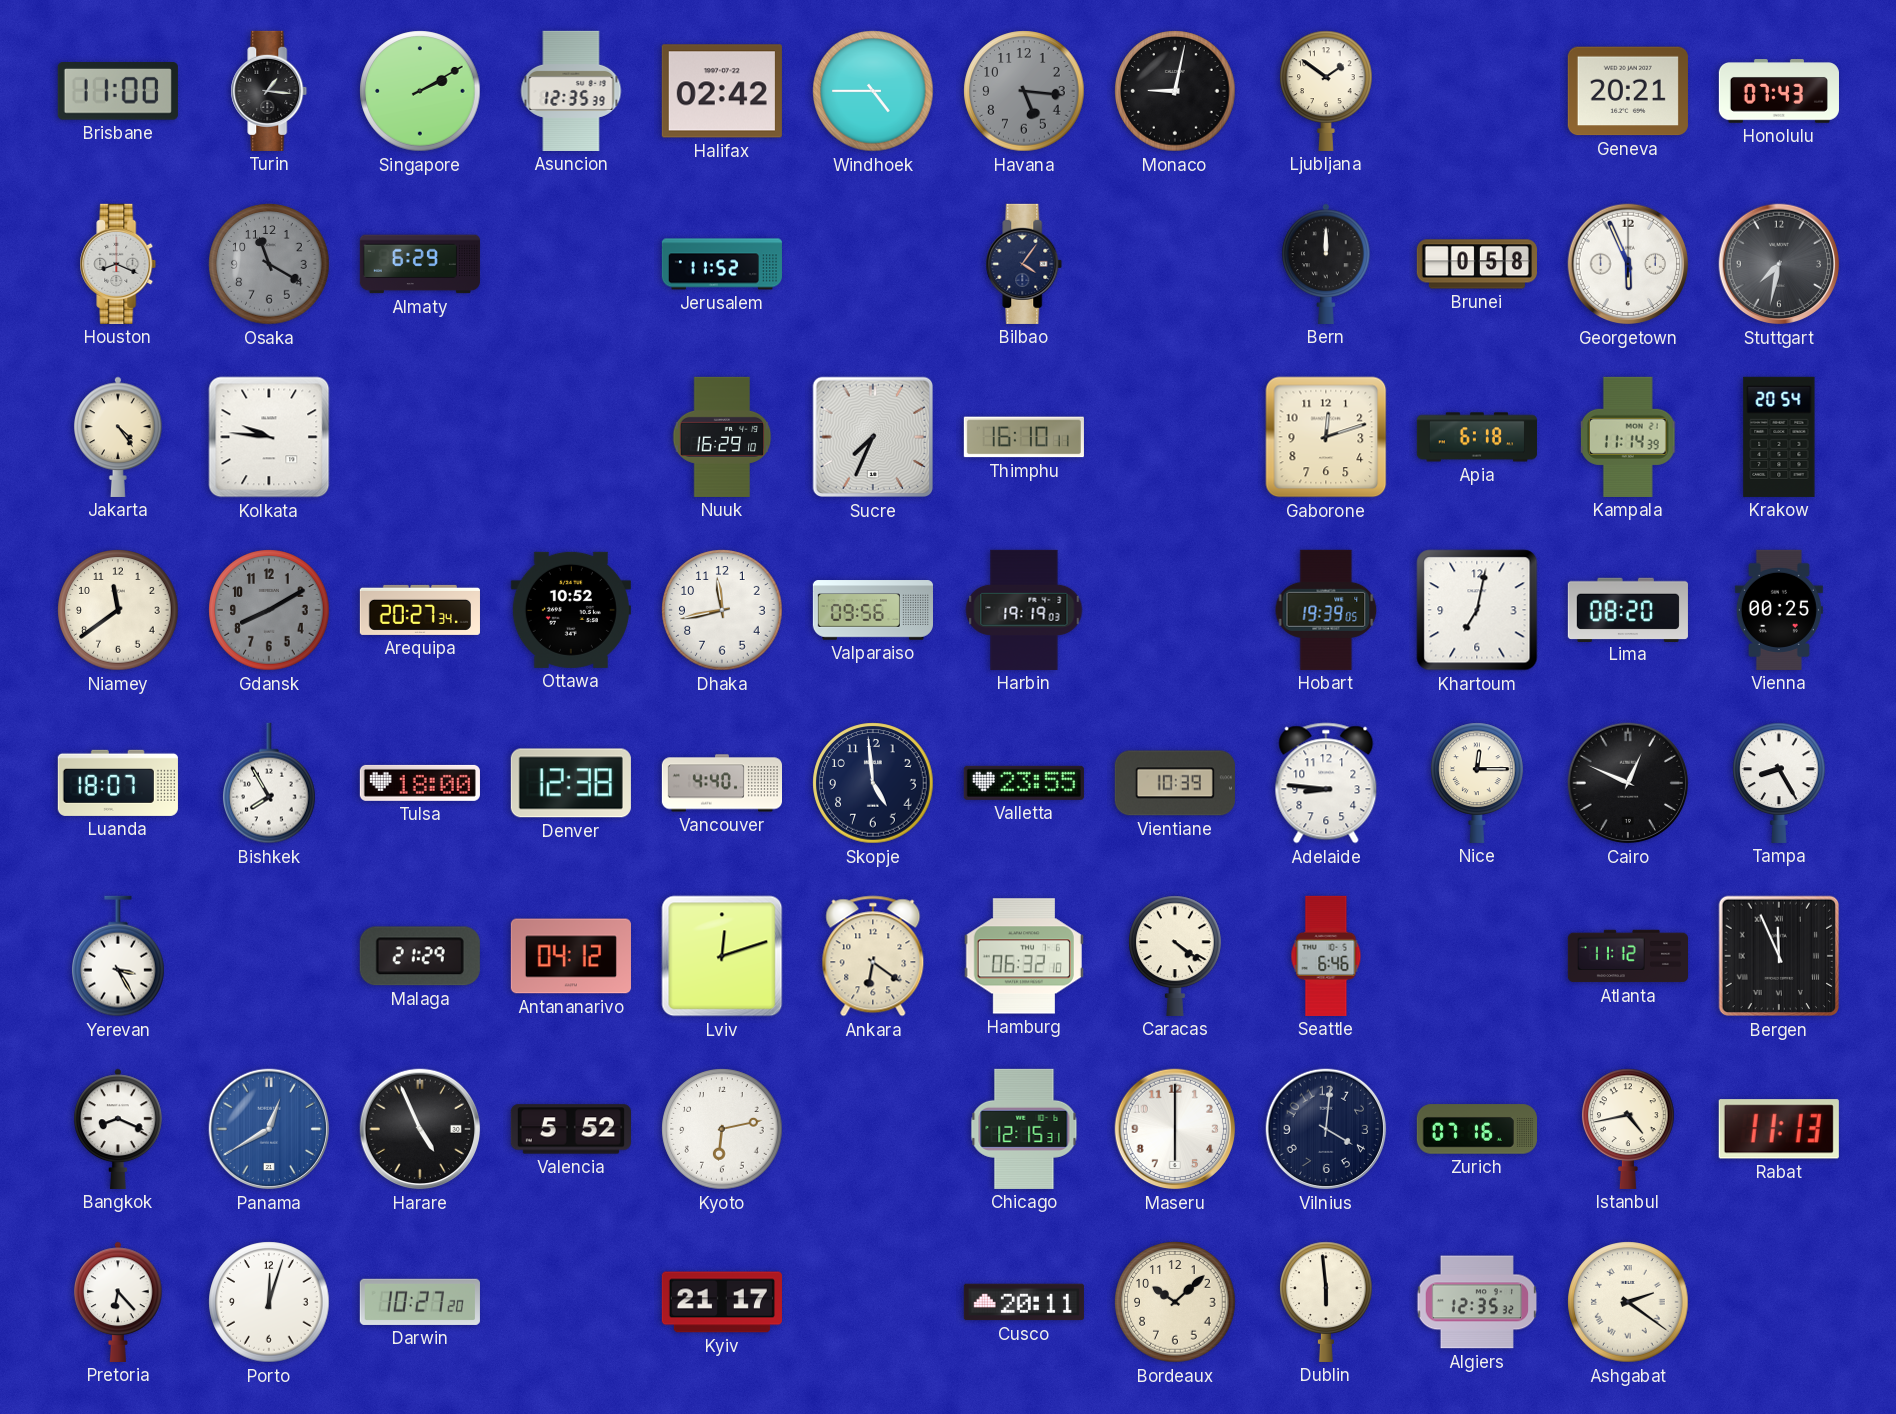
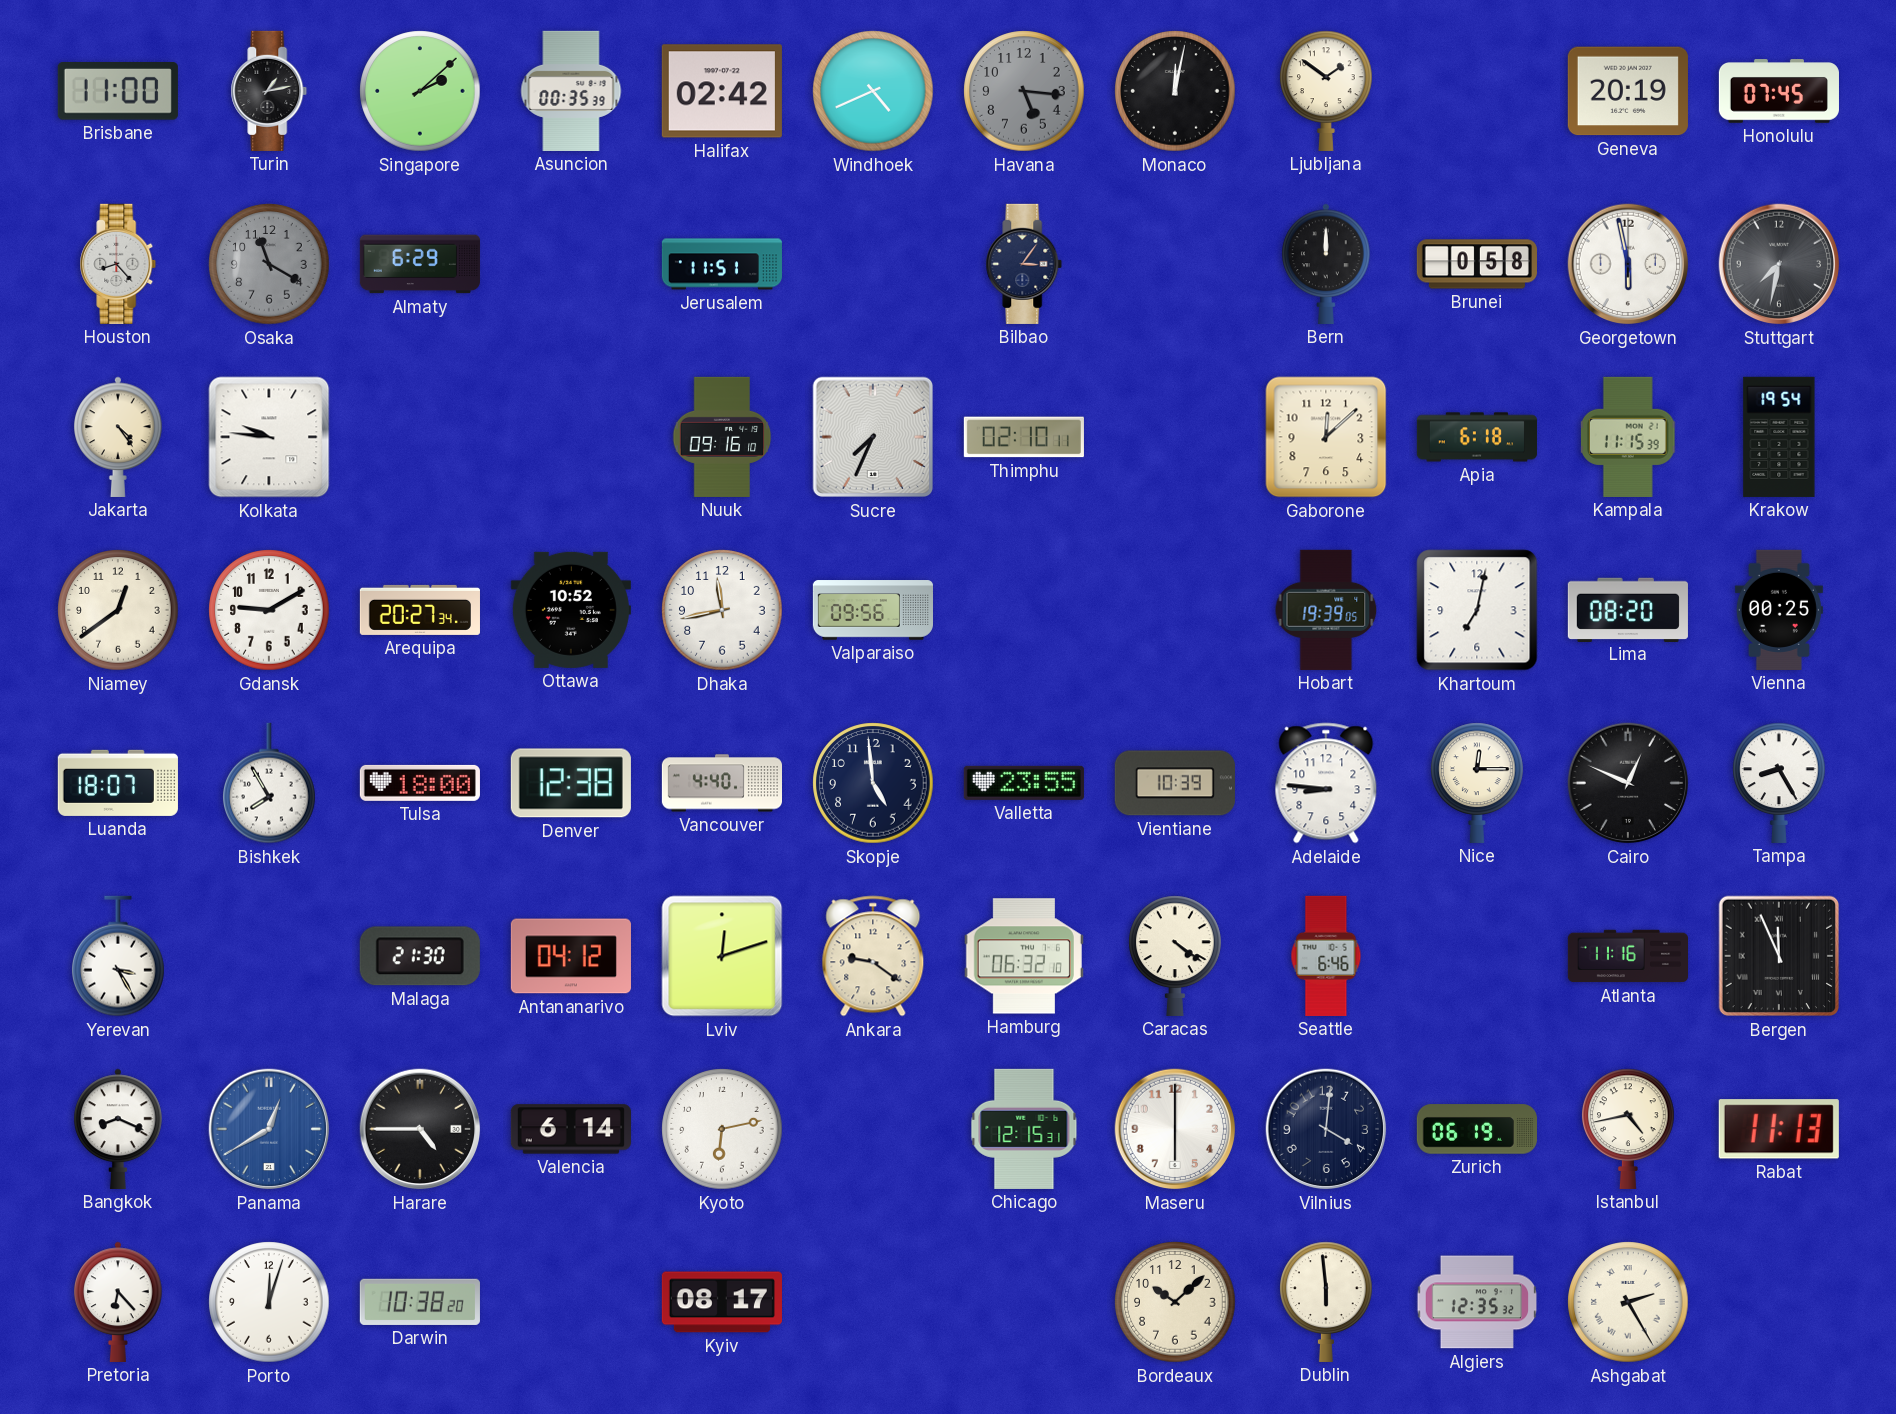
Turin: 1:16 -> 1:13 (269, 91)
Singapore: 2:10 -> 2:08 (420, 91)
Asuncion: 12:35 -> 00:35 (571, 91)
Windhoek: 4:45 -> 4:41 (873, 91)
Monaco: 9:02 -> 12:02 (1175, 91)
Geneva: 20:21 -> 20:19 (1628, 91)
Honolulu: 07:43 -> 07:45 (1779, 91)
Houston: 8:19 -> 8:23 (118, 264)
Jerusalem: 11:52 -> 11:51 (722, 264)
Bilbao: 4:06 -> 3:06 (1024, 264)
Georgetown: 5:56 -> 5:58 (1628, 264)
Nuuk: 16:29 -> 09:16 (722, 437)
Thimphu: 16:10 -> 02:10 (1024, 437)
Gaborone: 12:12 -> 12:08 (1326, 437)
Kampala: 11:14 -> 11:15 (1629, 437)
Krakow: 20:54 -> 19:54 (1779, 437)
Niamey: 11:39 -> 12:39 (118, 610)
Gdansk: 8:10 -> 9:10 (269, 610)
Gdansk dial: grey -> white (269, 610)
Harbin: 19:19 -> none (1024, 610)
Malaga: 21:29 -> 21:30 (420, 956)
Ankara: 6:21 -> 9:21 (873, 956)
Atlanta: 11:12 -> 11:16 (1627, 956)
Harare: 4:56 -> 4:45 (420, 1129)
Valencia: 5:52 -> 6:14 (571, 1129)
Zurich: 07:16 -> 06:19 (1477, 1129)
Darwin: 10:27 -> 10:38 (420, 1302)
Kyiv: 21:17 -> 08:17 (722, 1302)
Cusco: 20:11 -> none (1024, 1302)
Ashgabat: 2:21 -> 2:25 (1628, 1302)
